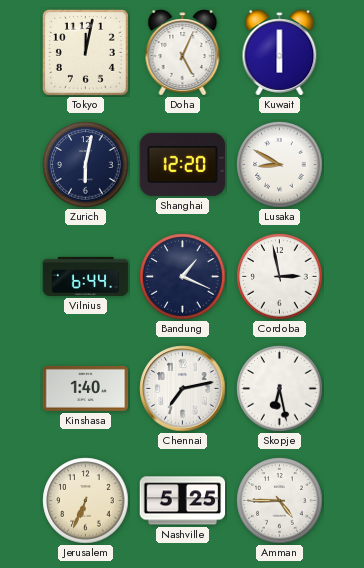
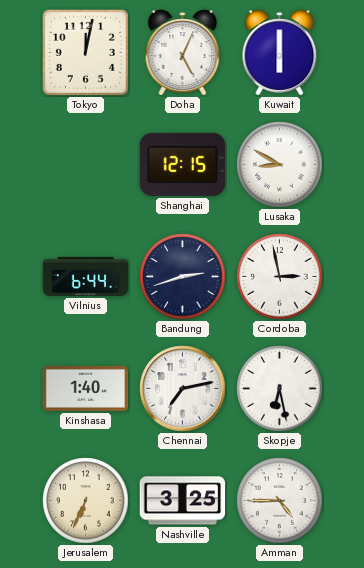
Zurich: 6:02 -> none (86, 165)
Shanghai: 12:20 -> 12:15 (183, 164)
Bandung: 1:19 -> 2:42 (183, 277)
Nashville: 5:25 -> 3:25 (183, 501)
